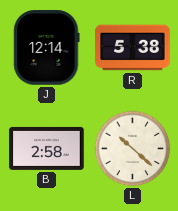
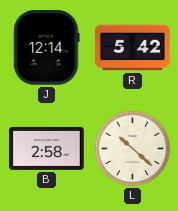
R: 5:38 -> 5:42 (133, 48)
